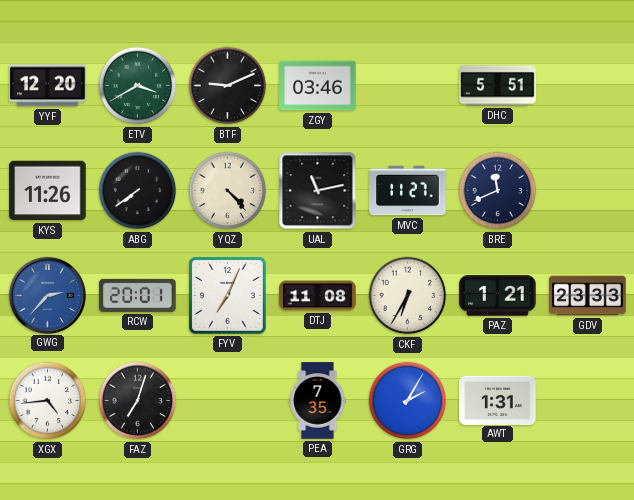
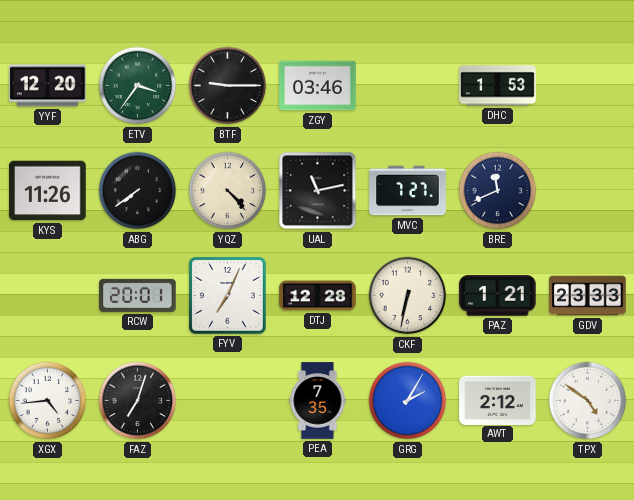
ETV: 3:40 -> 3:36 (138, 86)
BTF: 9:11 -> 9:15 (228, 86)
DHC: 5:51 -> 1:53 (498, 86)
MVC: 11:27 -> 7:27 (408, 191)
GWG: 2:37 -> none (47, 295)
DTJ: 11:08 -> 12:28 (318, 296)
CKF: 6:35 -> 6:32 (408, 296)
AWT: 1:31 -> 2:12 (498, 400)
TPX: none -> 4:51 (588, 401)
